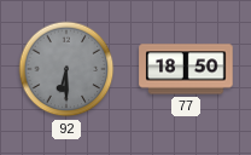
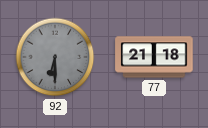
77: 18:50 -> 21:18 (154, 57)
